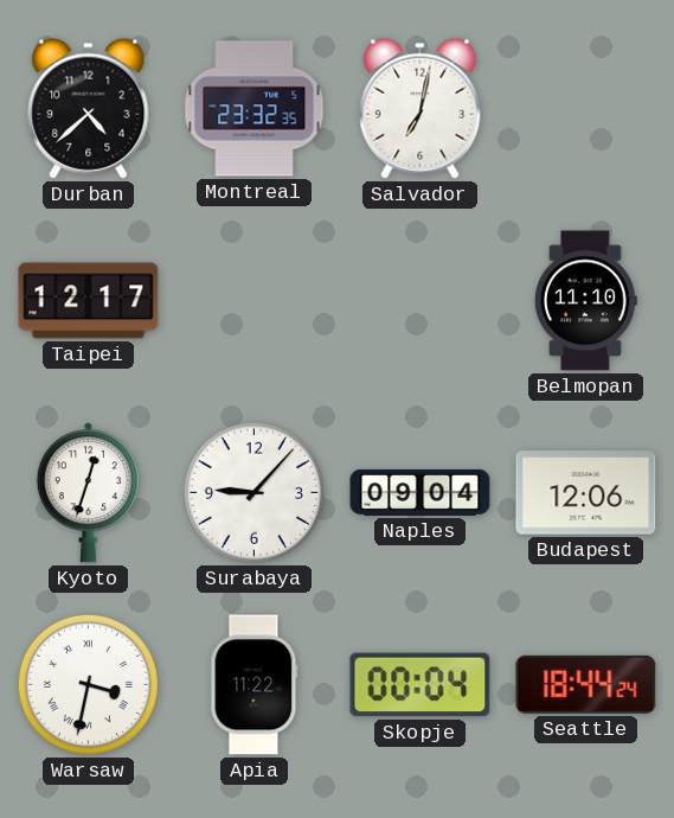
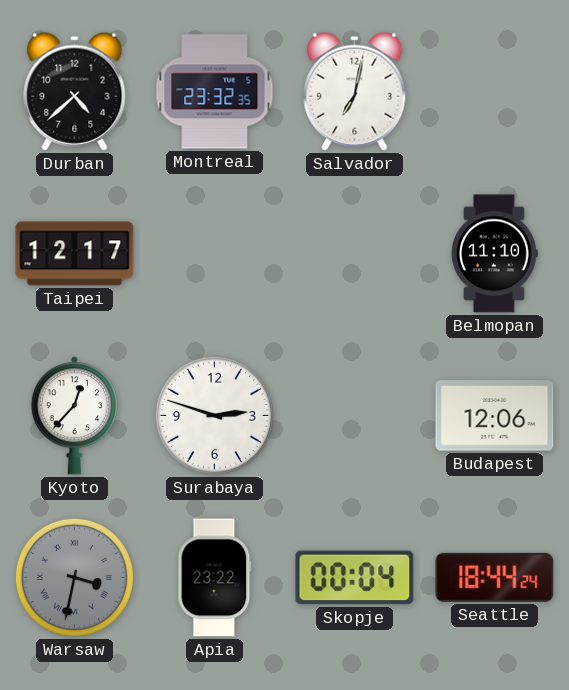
Kyoto: 12:33 -> 12:37 (74, 416)
Surabaya: 9:07 -> 2:48 (214, 415)
Naples: 09:04 -> none (421, 493)
Warsaw dial: white -> grey (74, 577)
Apia: 11:22 -> 23:22 (215, 578)
